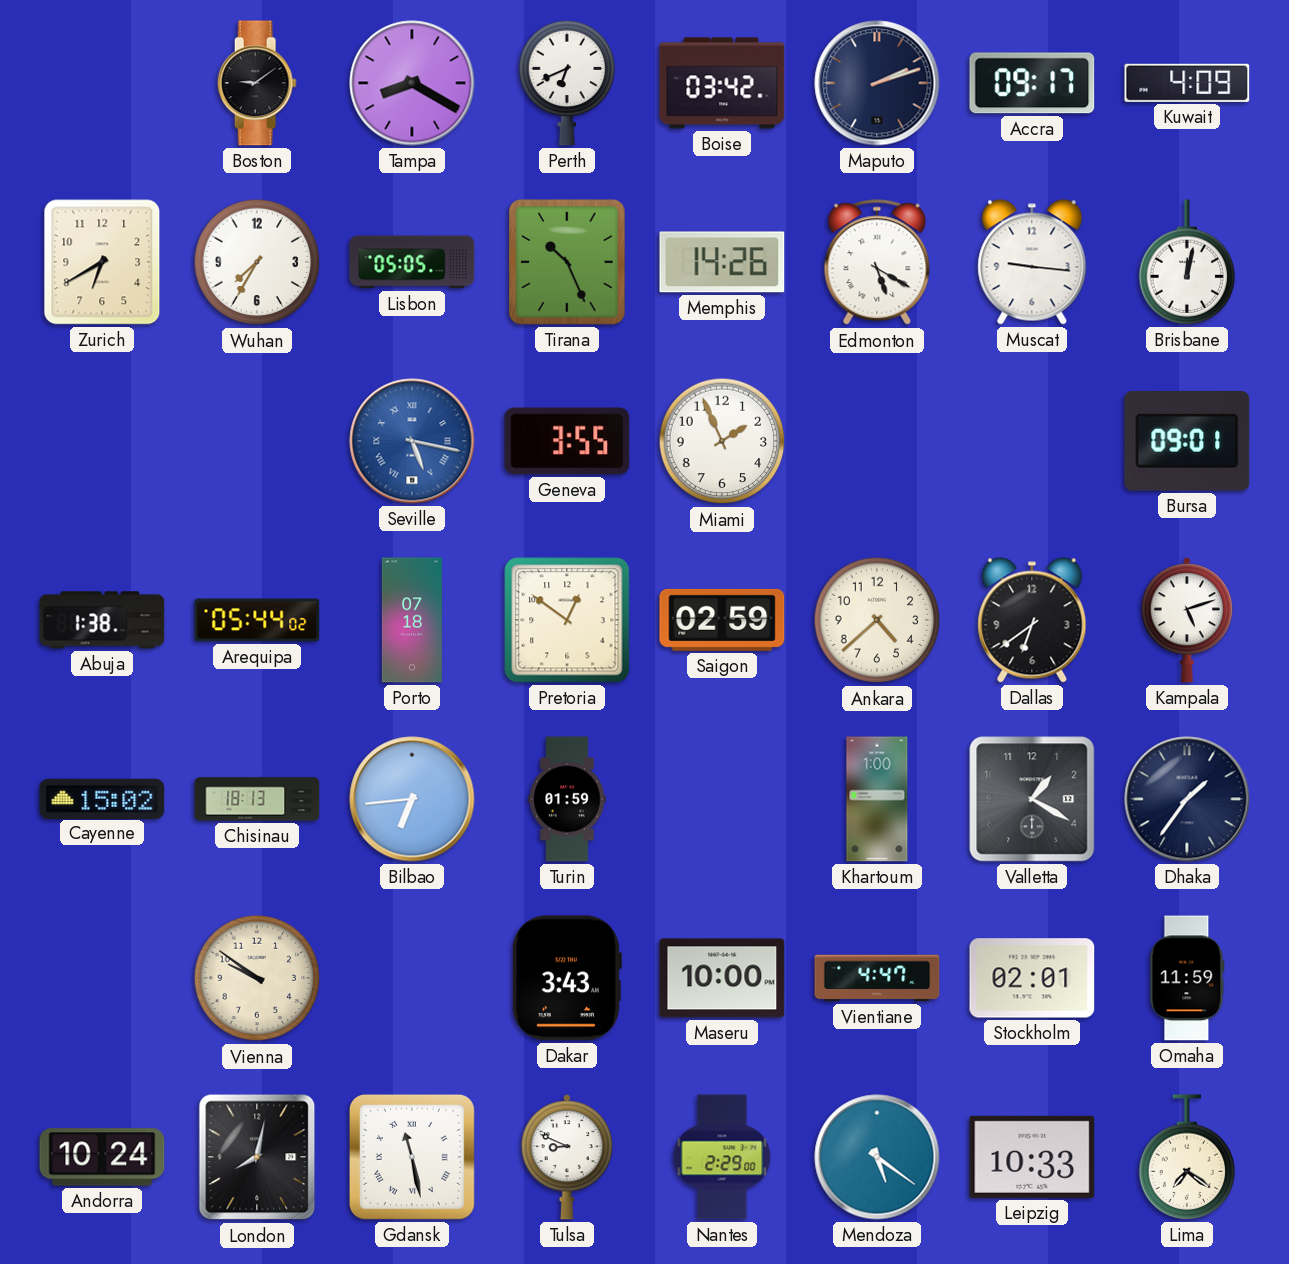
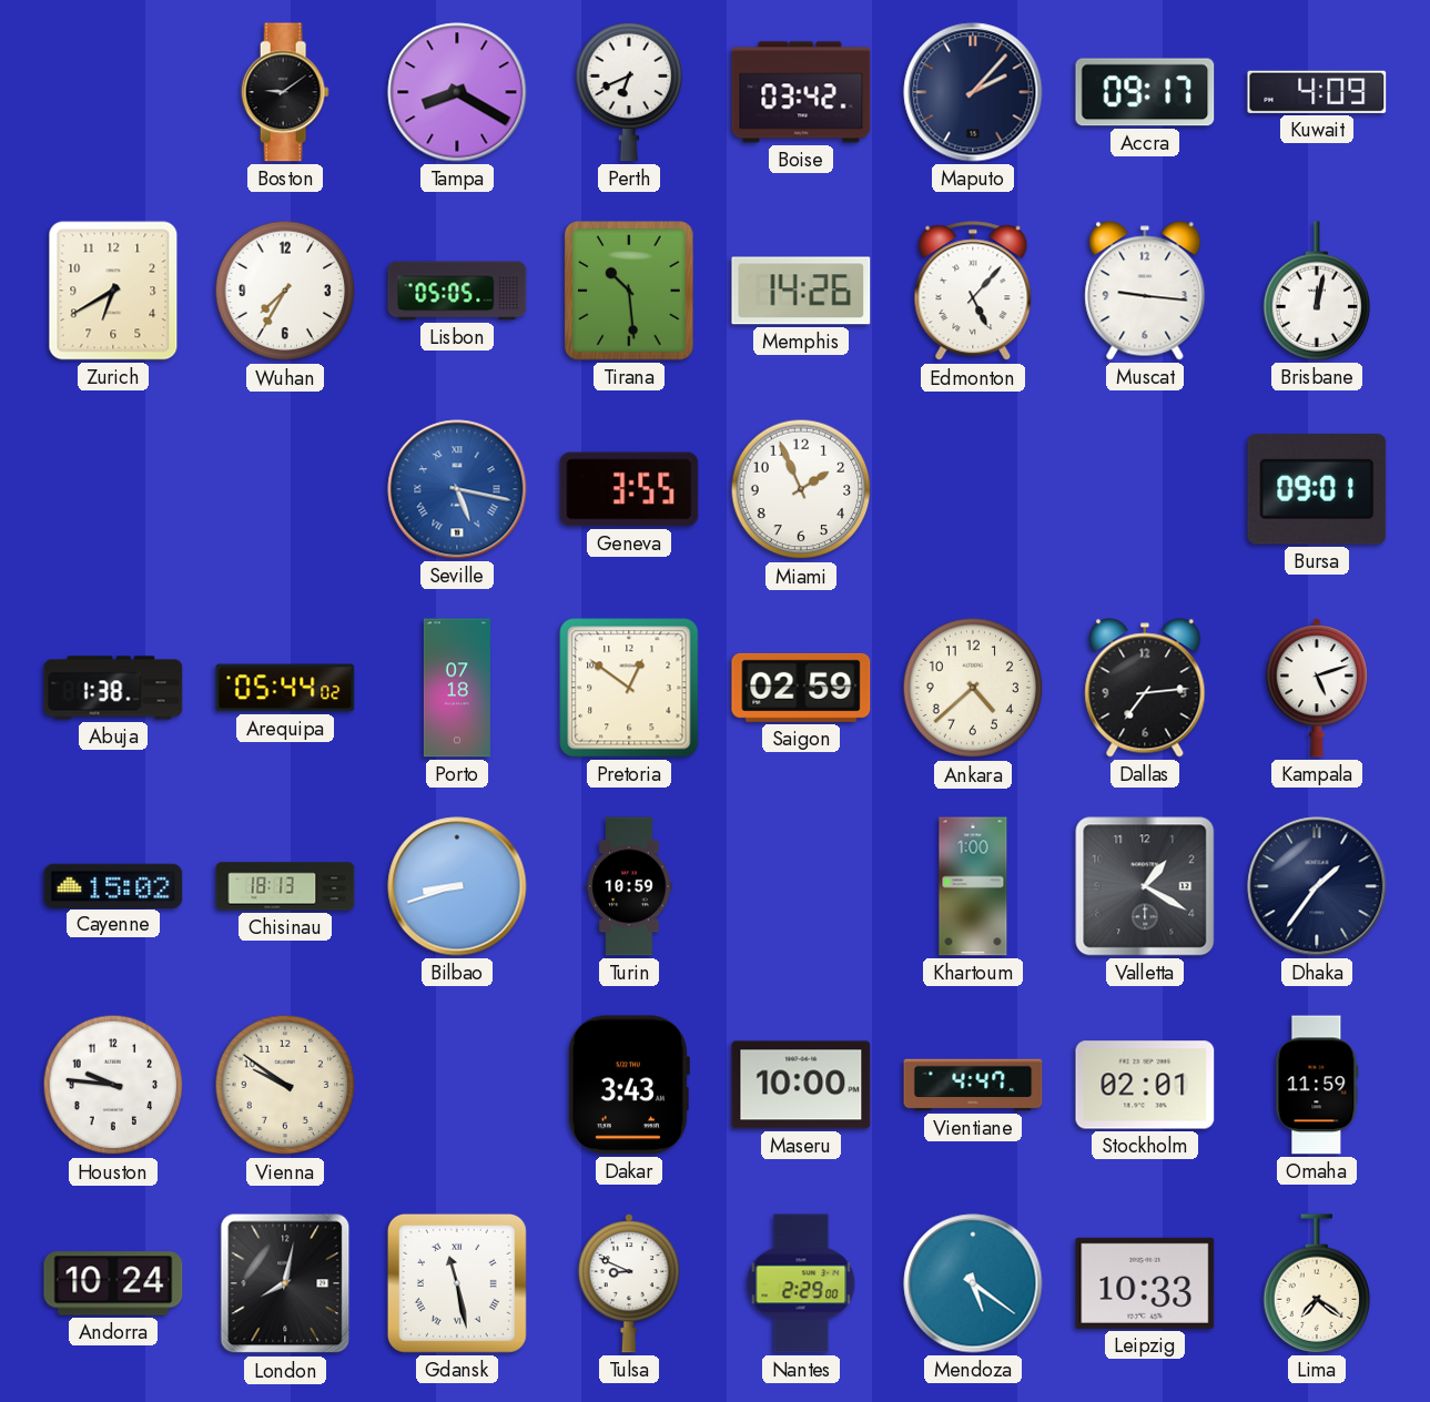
Maputo: 2:12 -> 2:07 (973, 92)
Tirana: 10:26 -> 10:29 (629, 291)
Edmonton: 5:20 -> 5:07 (973, 292)
Dallas: 6:39 -> 7:14 (1145, 688)
Bilbao: 6:44 -> 8:42 (457, 886)
Turin: 01:59 -> 10:59 (629, 886)
Houston: none -> 9:46 (113, 1085)
